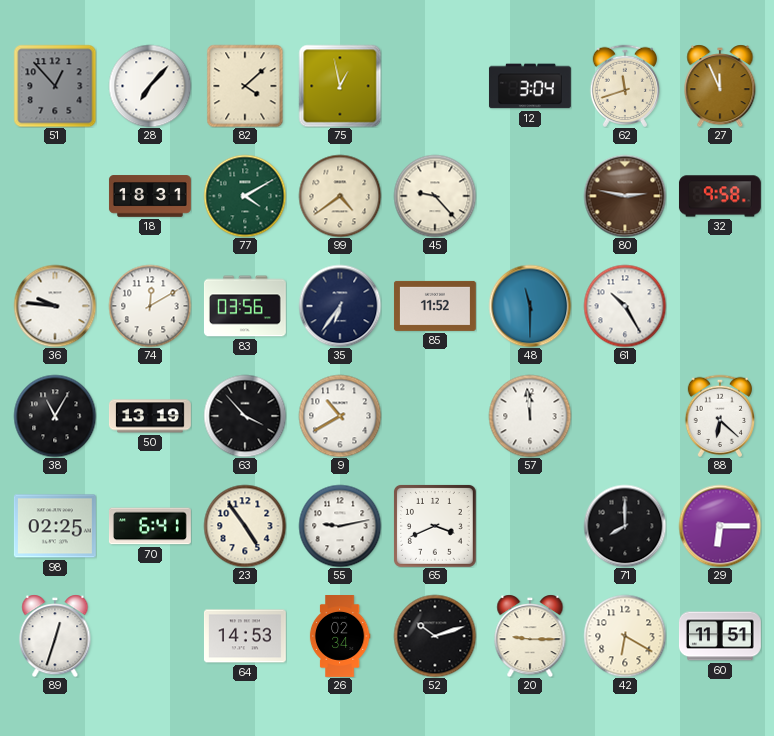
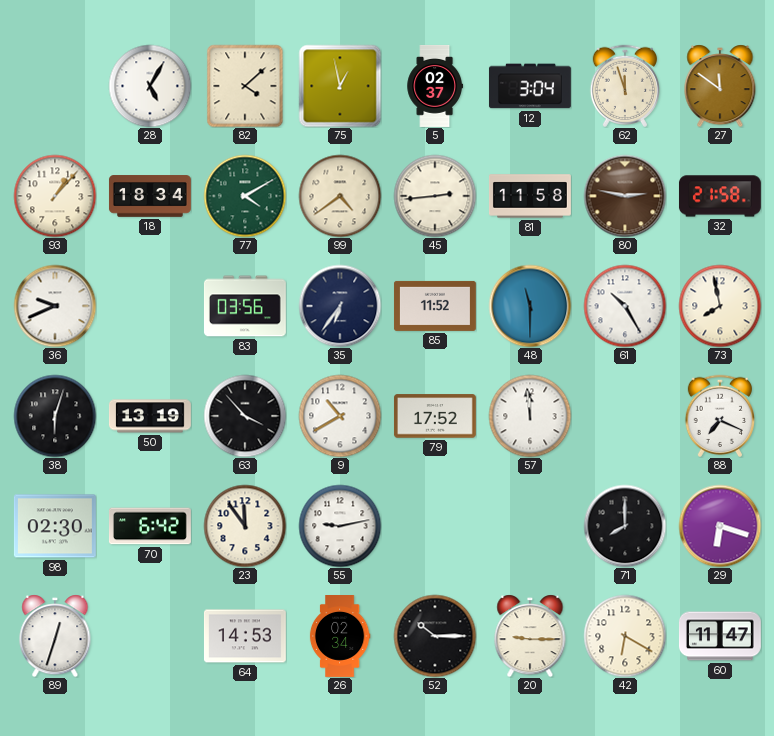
51: 12:53 -> none (55, 86)
28: 7:07 -> 5:05 (150, 86)
5: none -> 02:37 (435, 87)
62: 11:42 -> 11:57 (624, 85)
27: 11:56 -> 11:51 (720, 86)
93: none -> 1:07 (55, 196)
18: 18:31 -> 18:34 (150, 196)
45: 9:23 -> 2:44 (435, 196)
81: none -> 11:58 (530, 196)
32: 9:58 -> 21:58 (720, 196)
36: 9:46 -> 9:41 (55, 306)
74: 12:10 -> none (150, 306)
73: none -> 7:58 (720, 306)
38: 11:05 -> 6:03 (55, 416)
79: none -> 17:52 (435, 416)
88: 6:22 -> 7:19 (719, 415)
98: 02:25 -> 02:30 (55, 526)
70: 6:41 -> 6:42 (150, 526)
23: 4:54 -> 11:54 (245, 526)
65: 3:41 -> none (435, 526)
29: 6:15 -> 6:18 (720, 526)
52: 10:12 -> 10:15 (435, 636)
60: 11:51 -> 11:47 (720, 636)
